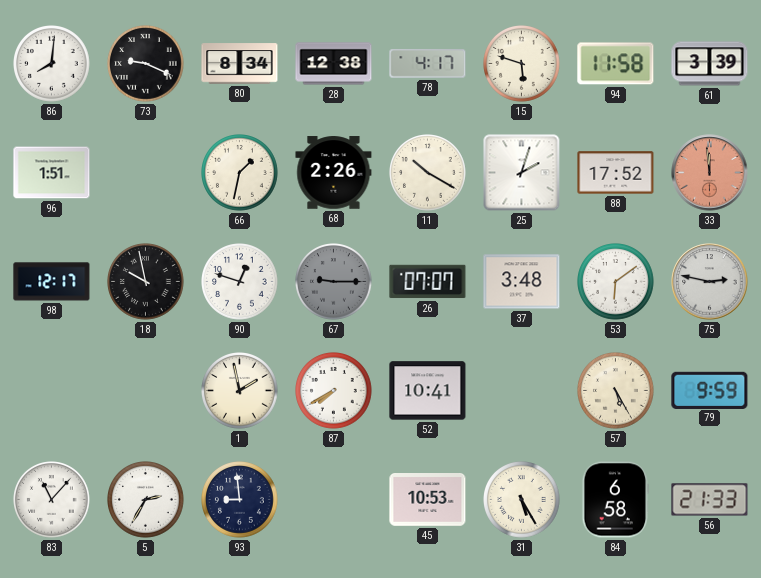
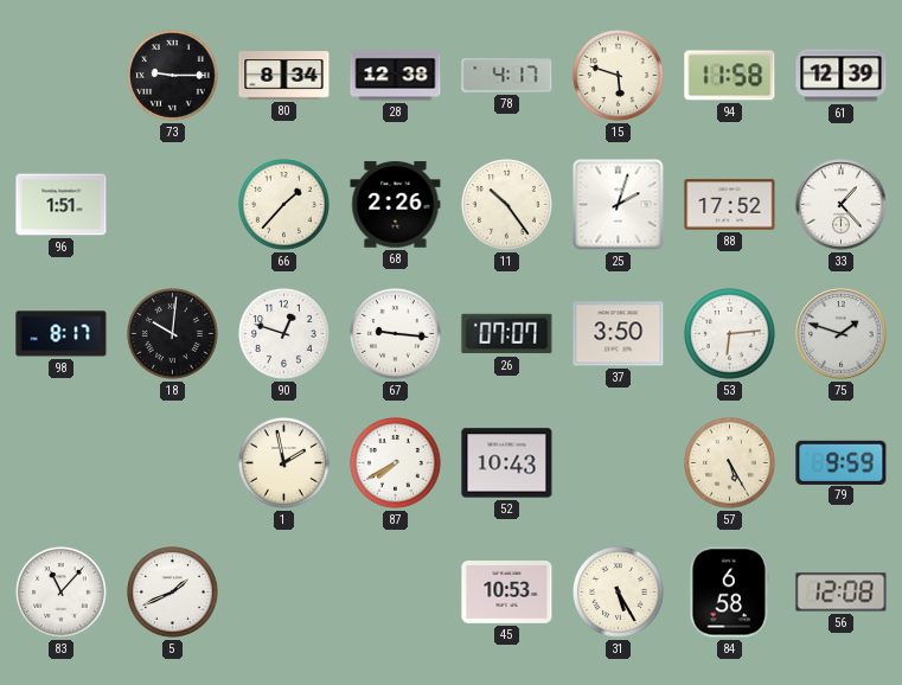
86: 8:01 -> none (52, 64)
73: 9:19 -> 9:15 (173, 76)
61: 3:39 -> 12:39 (842, 76)
66: 1:32 -> 1:37 (284, 205)
11: 10:20 -> 10:24 (507, 205)
33: 11:59 -> 1:23 (842, 205)
33 dial: salmon -> white (842, 205)
98: 12:17 -> 8:17 (62, 334)
18: 9:58 -> 10:01 (173, 334)
67: 9:15 -> 9:16 (396, 334)
67 dial: grey -> white (396, 334)
37: 3:48 -> 3:50 (619, 334)
53: 6:09 -> 6:14 (730, 334)
75: 2:47 -> 1:48 (842, 334)
52: 10:41 -> 10:43 (507, 463)
5: 2:35 -> 1:41 (173, 593)
93: 8:59 -> none (240, 500)
56: 21:33 -> 12:08 (842, 593)
